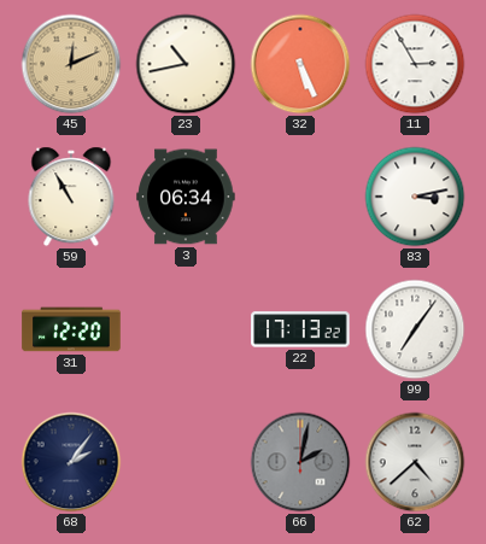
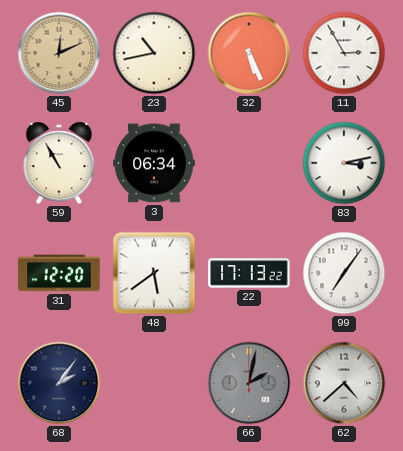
48: none -> 5:39 (154, 273)
